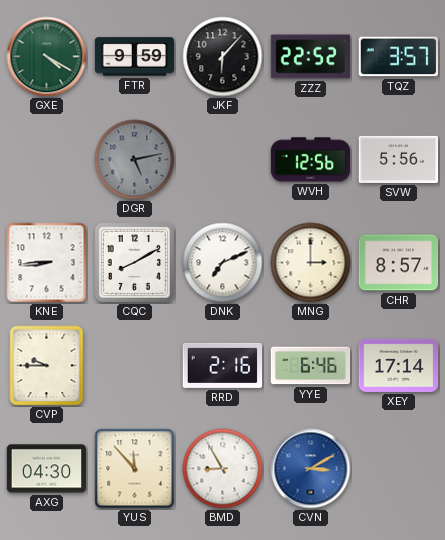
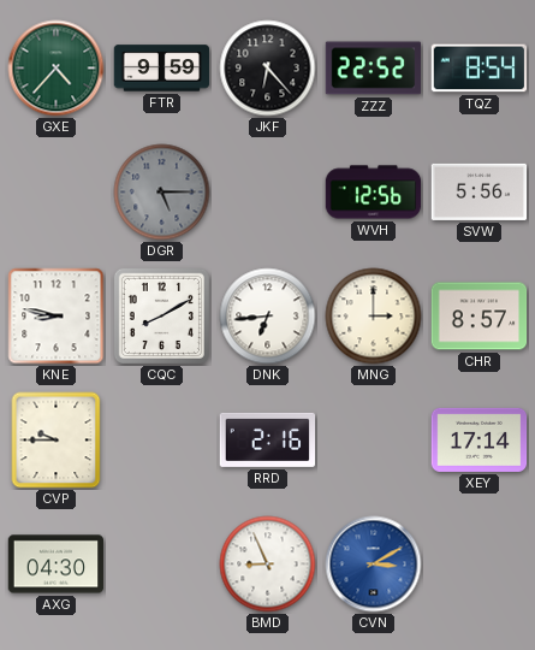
GXE: 4:20 -> 4:37 (57, 69)
JKF: 6:07 -> 6:23 (268, 69)
TQZ: 3:57 -> 8:54 (480, 69)
DGR: 5:13 -> 5:15 (162, 193)
KNE: 8:44 -> 8:47 (57, 317)
DNK: 7:11 -> 6:44 (268, 317)
YYE: 6:46 -> none (311, 366)
YUS: 11:53 -> none (135, 469)
BMD: 8:55 -> 8:56 (268, 565)
